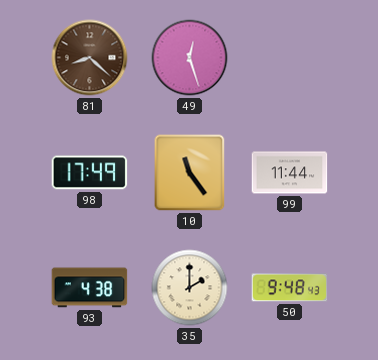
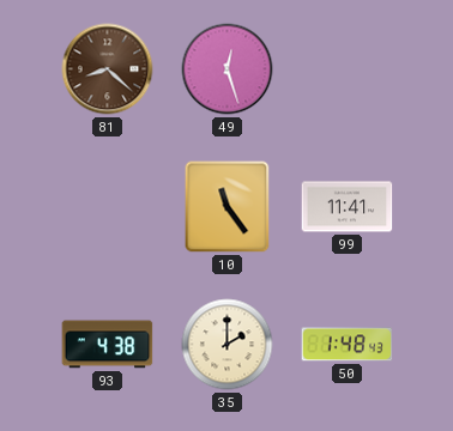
98: 17:49 -> none (90, 173)
99: 11:44 -> 11:41 (348, 207)
50: 9:48 -> 1:48 (348, 345)
